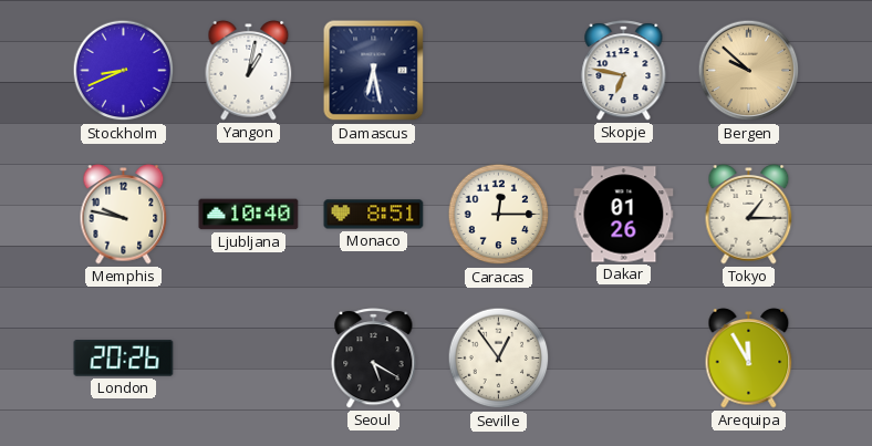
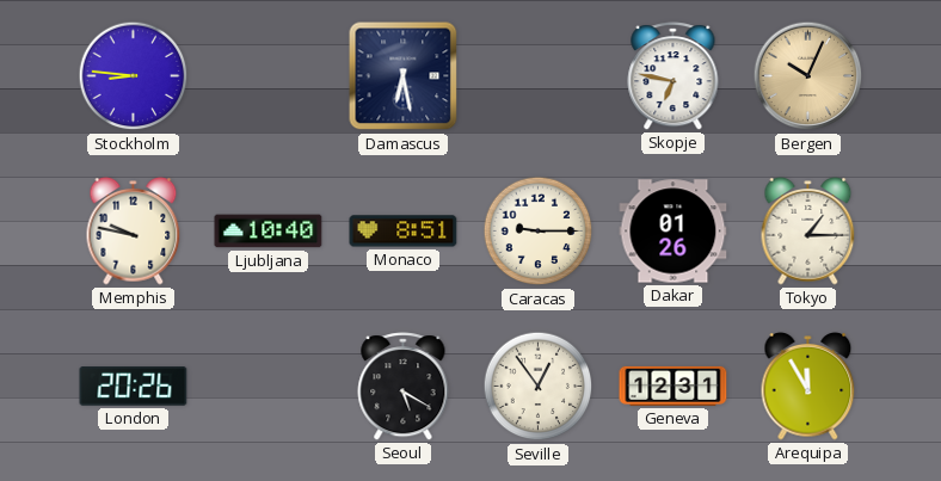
Stockholm: 8:41 -> 8:46 (134, 76)
Yangon: 1:02 -> none (249, 71)
Bergen: 9:52 -> 10:04 (808, 76)
Caracas: 12:15 -> 9:15 (539, 232)
Geneva: none -> 12:31 (674, 386)
